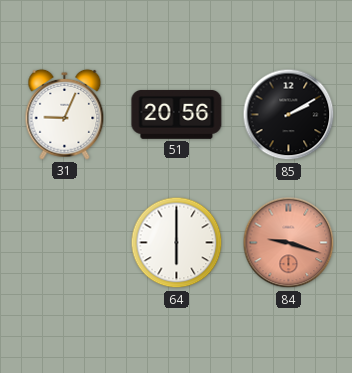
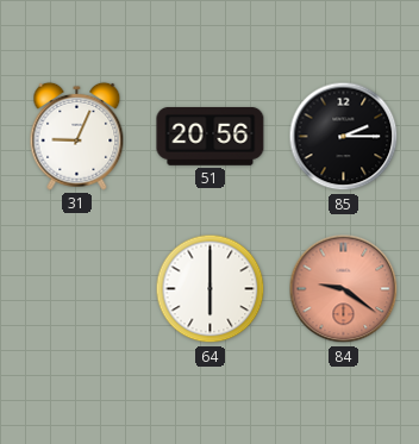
85: 2:10 -> 2:15 (344, 137)
84: 9:18 -> 9:21 (344, 289)
